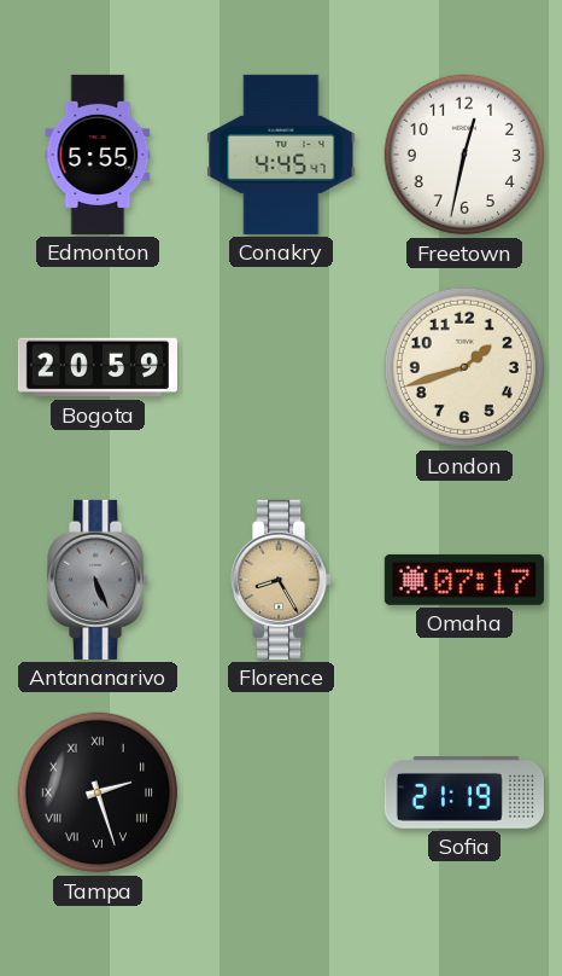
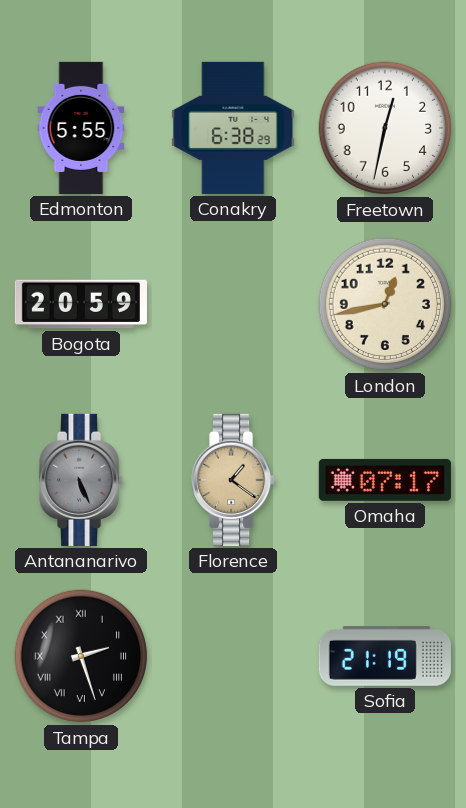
Conakry: 4:45 -> 6:38 (233, 128)
London: 1:42 -> 12:43 (385, 304)
Florence: 8:25 -> 1:21 (234, 480)
